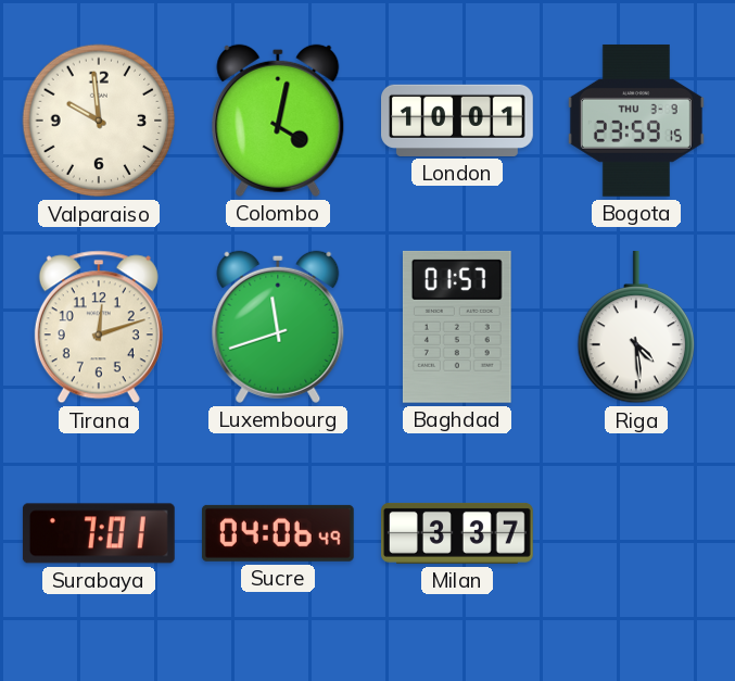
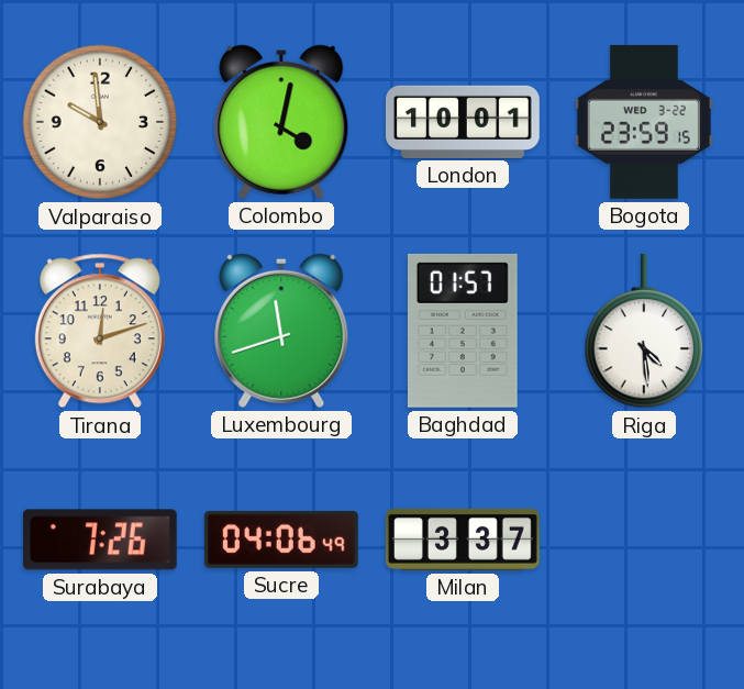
Bogota date: THU 3-9 -> WED 3-22 (644, 122)
Surabaya: 7:01 -> 7:26 (100, 540)
